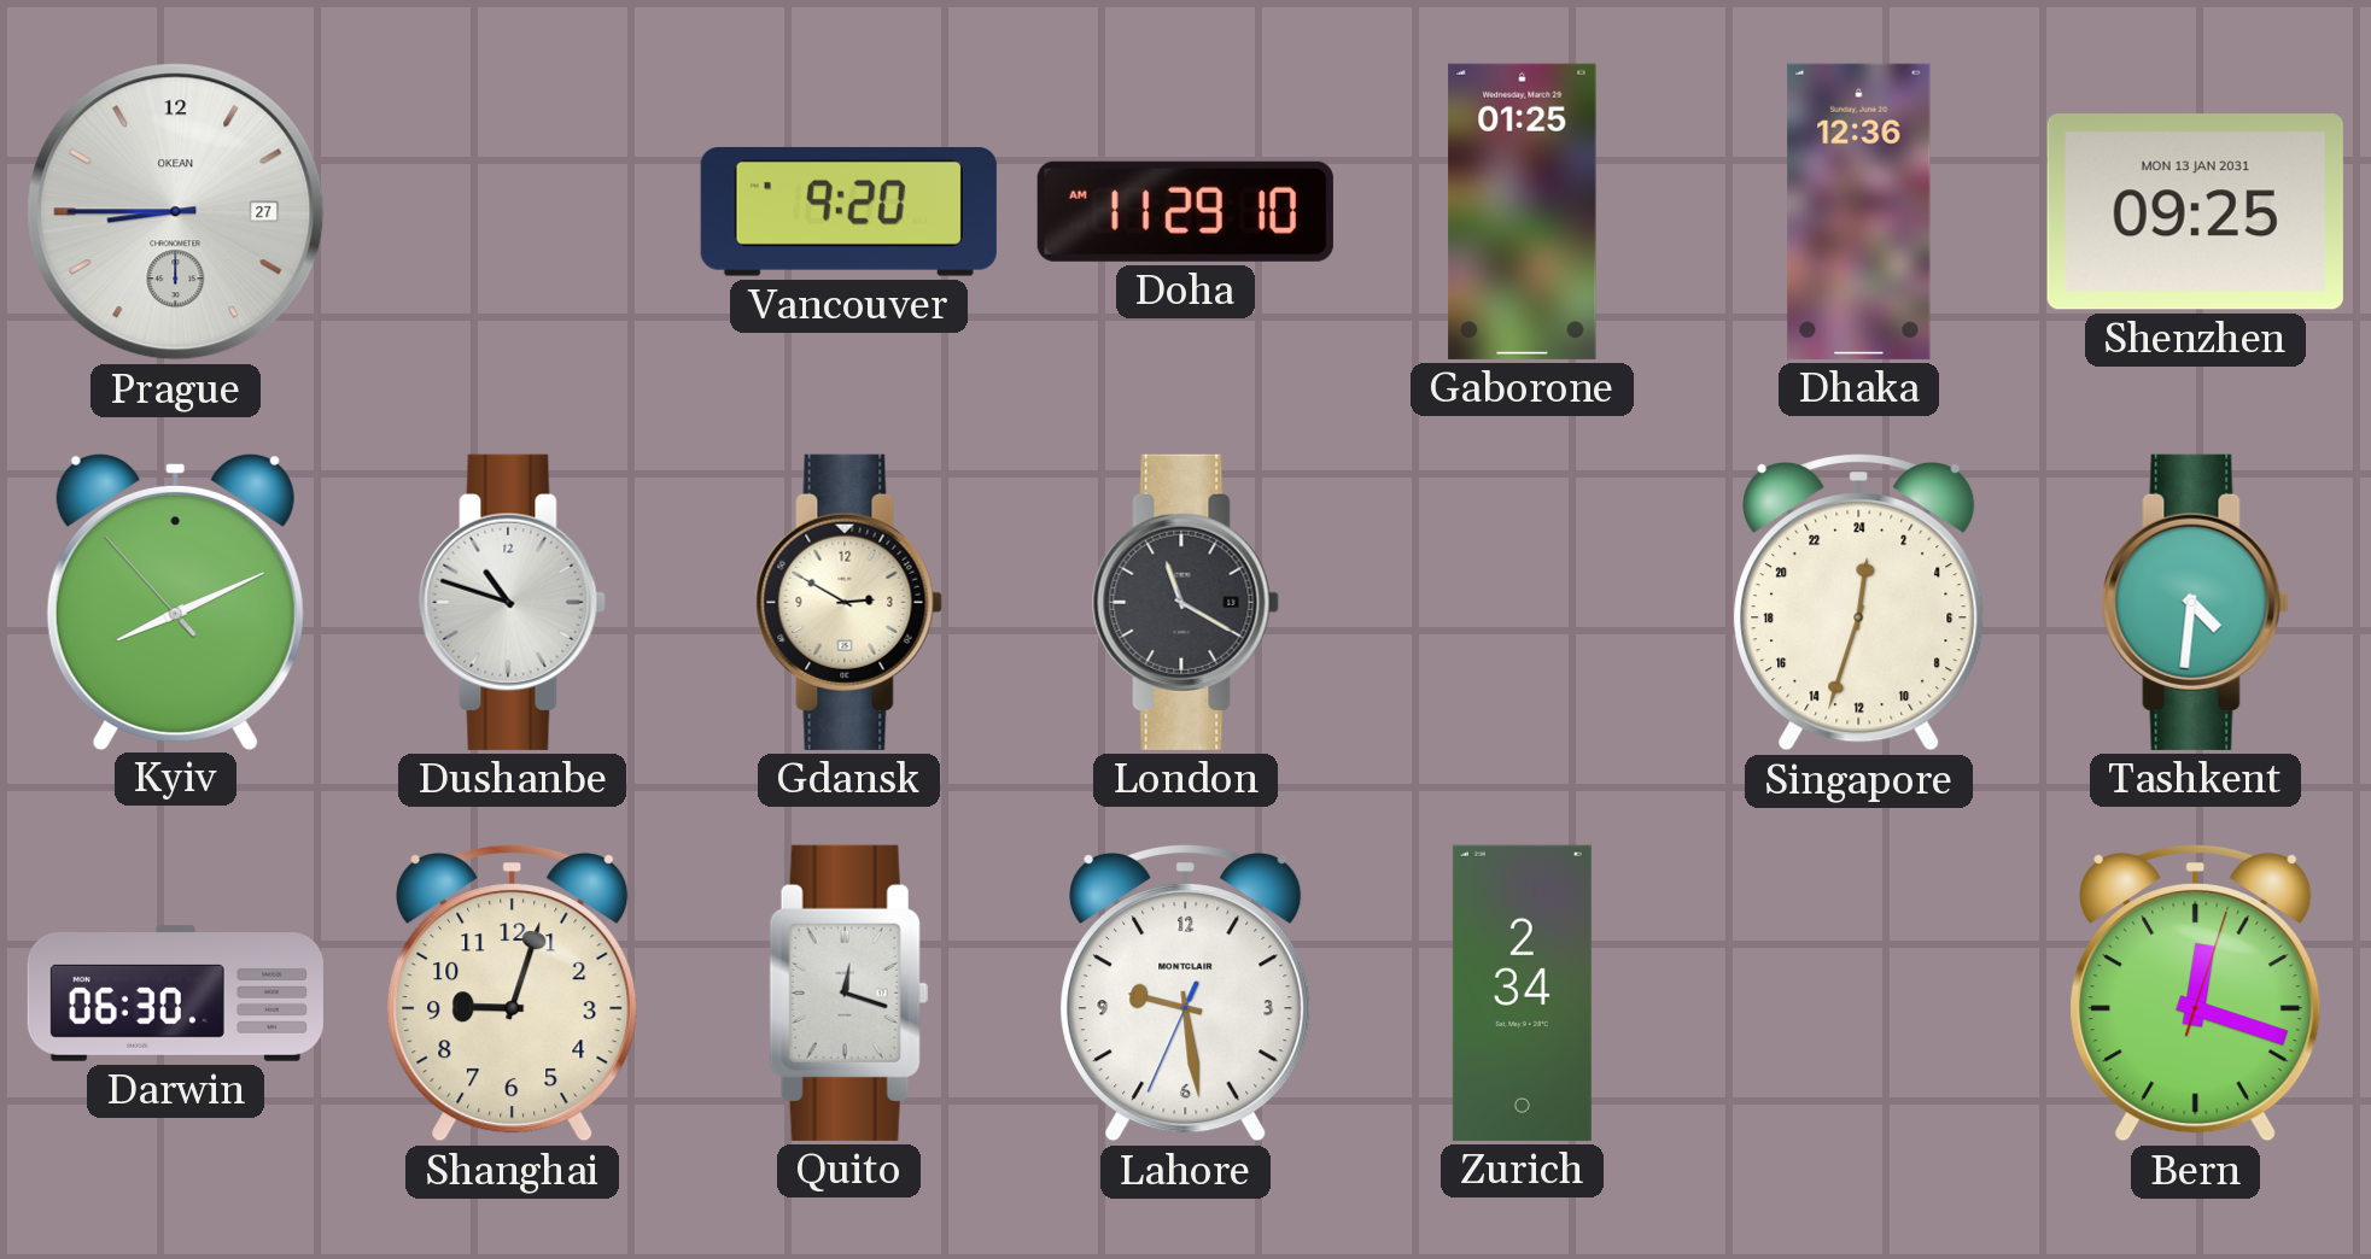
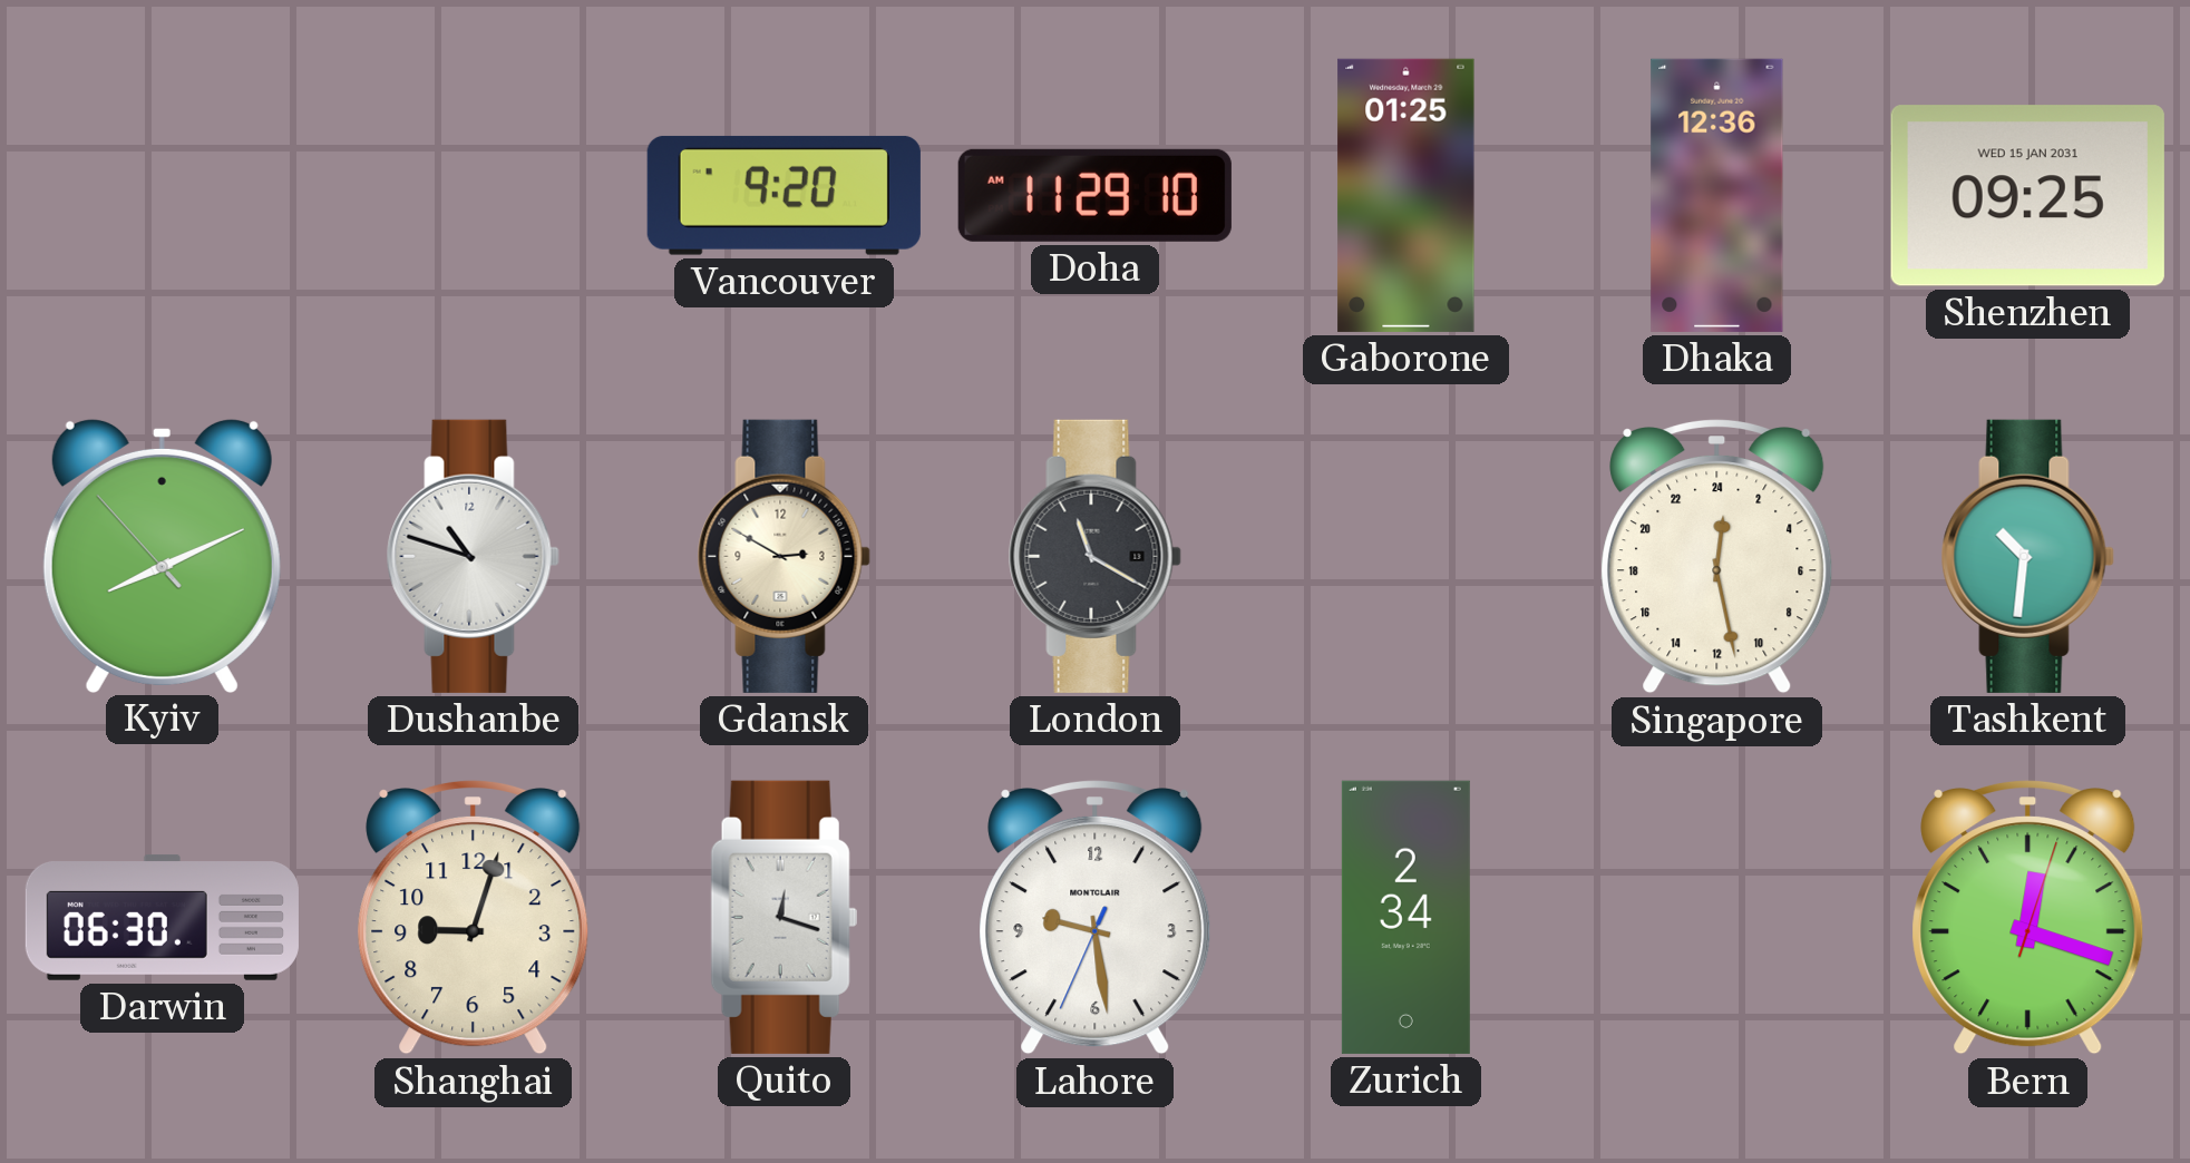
Prague: 8:45 -> none (176, 212)
Shenzhen date: MON 13 JAN 2031 -> WED 15 JAN 2031 (2027, 196)
Singapore: 0:33 -> 0:28 (1717, 556)
Tashkent: 4:31 -> 10:31 (2027, 556)
